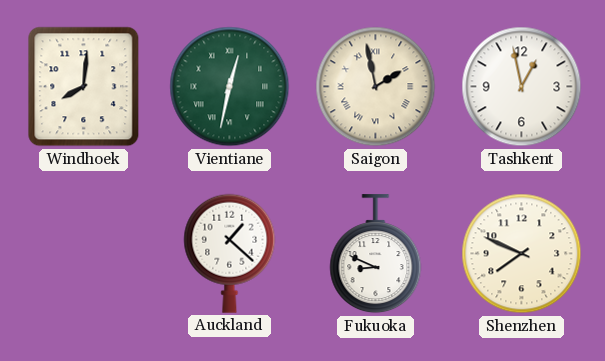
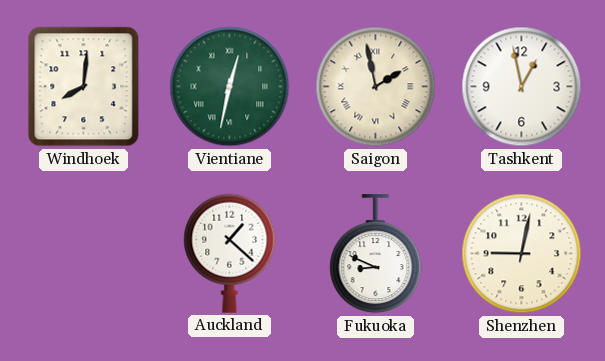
Shenzhen: 7:49 -> 9:02 (522, 254)
